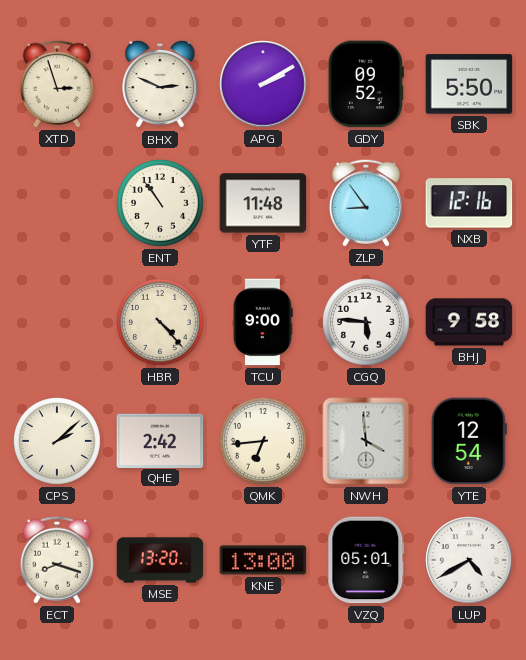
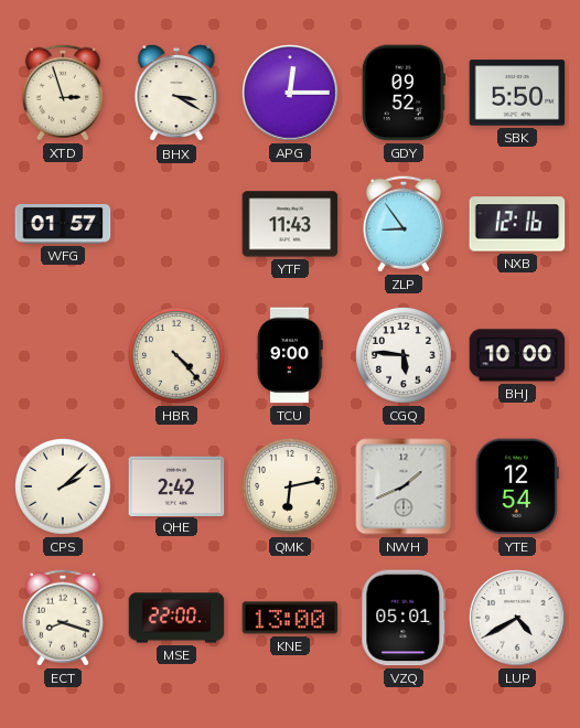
BHX: 2:49 -> 3:20 (176, 93)
APG: 2:10 -> 12:15 (290, 93)
WFG: none -> 01:57 (63, 225)
ENT: 10:54 -> none (161, 204)
YTF: 11:48 -> 11:43 (290, 224)
BHJ: 9:58 -> 10:00 (517, 355)
QMK: 6:44 -> 6:13 (291, 488)
NWH: 3:59 -> 1:41 (404, 486)
MSE: 13:20 -> 22:00 (176, 618)
